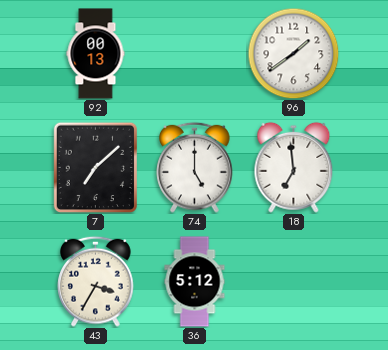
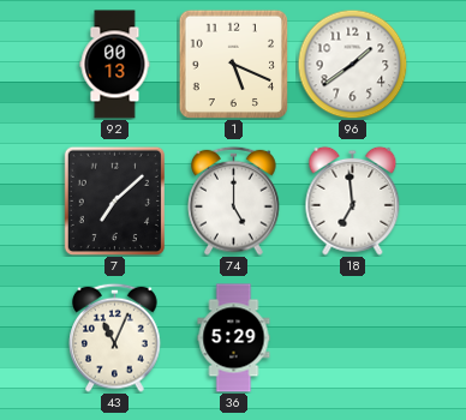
1: none -> 5:19 (233, 64)
43: 3:35 -> 11:04 (115, 337)
36: 5:12 -> 5:29 (234, 338)
